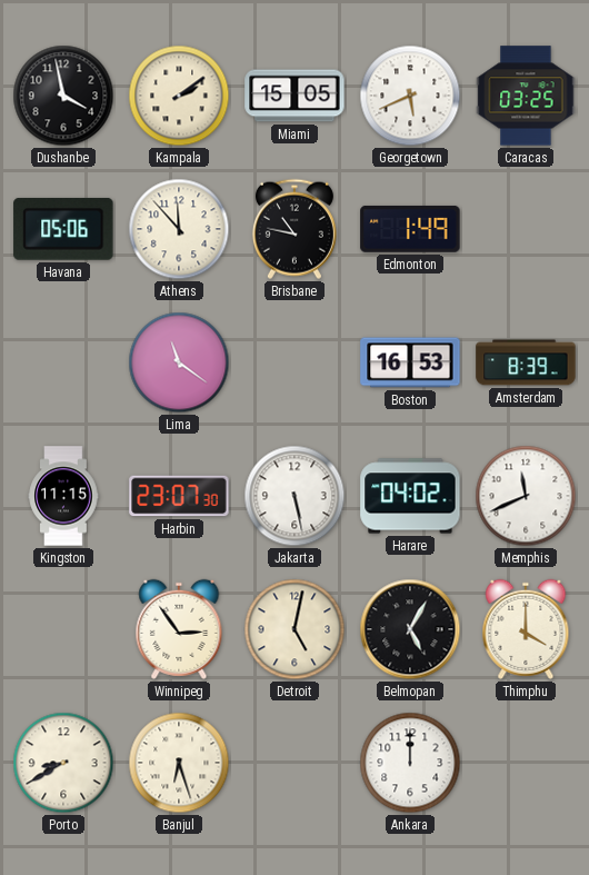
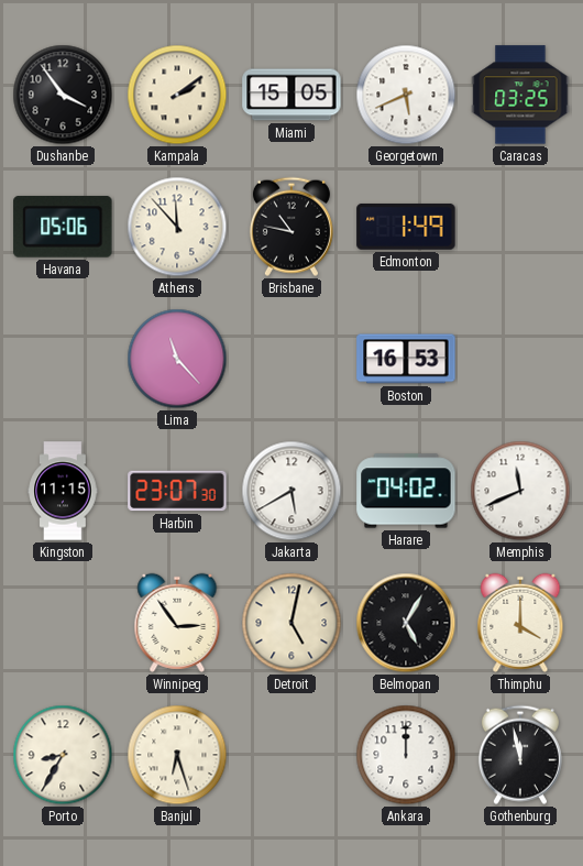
Dushanbe: 3:58 -> 3:54 (63, 95)
Lima: 11:21 -> 11:23 (177, 359)
Amsterdam: 8:39 -> none (526, 362)
Jakarta: 5:28 -> 5:40 (291, 491)
Porto: 8:40 -> 8:35 (63, 755)
Gothenburg: none -> 11:58 (520, 755)
